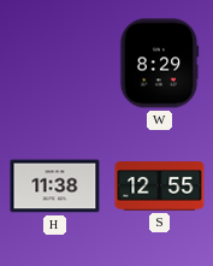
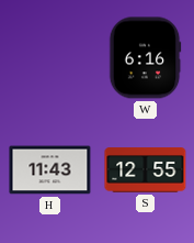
W: 8:29 -> 6:16 (145, 58)
H: 11:38 -> 11:43 (50, 170)
